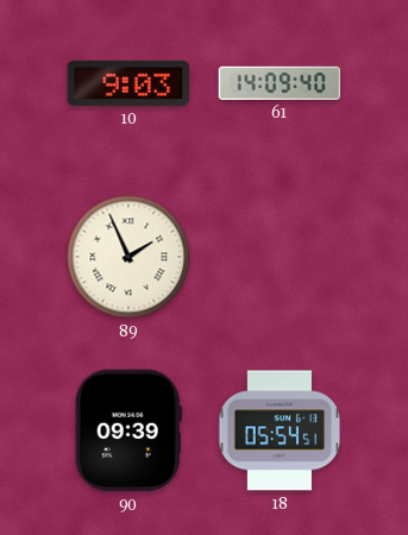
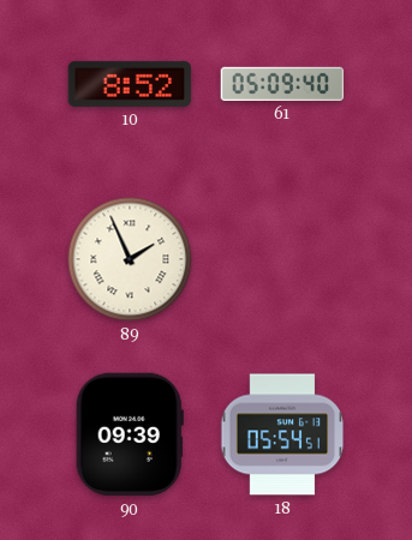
10: 9:03 -> 8:52 (130, 84)
61: 14:09 -> 05:09 (282, 84)
